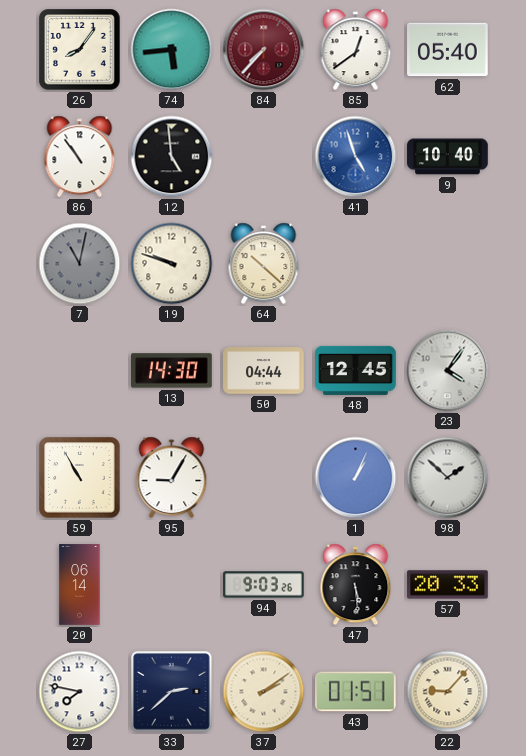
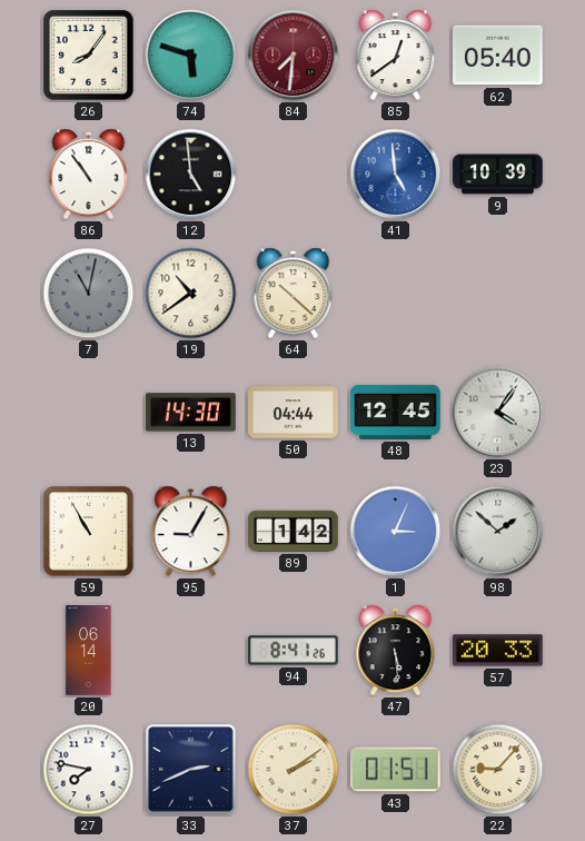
74: 5:44 -> 5:48 (191, 56)
84: 7:37 -> 7:31 (294, 56)
41: 4:57 -> 4:59 (396, 175)
9: 10:40 -> 10:39 (498, 175)
19: 9:48 -> 10:39 (191, 294)
89: none -> 1:42 (294, 531)
1: 1:04 -> 3:04 (396, 532)
94: 9:03 -> 8:41 (294, 651)
33: 2:38 -> 2:41 (191, 770)
